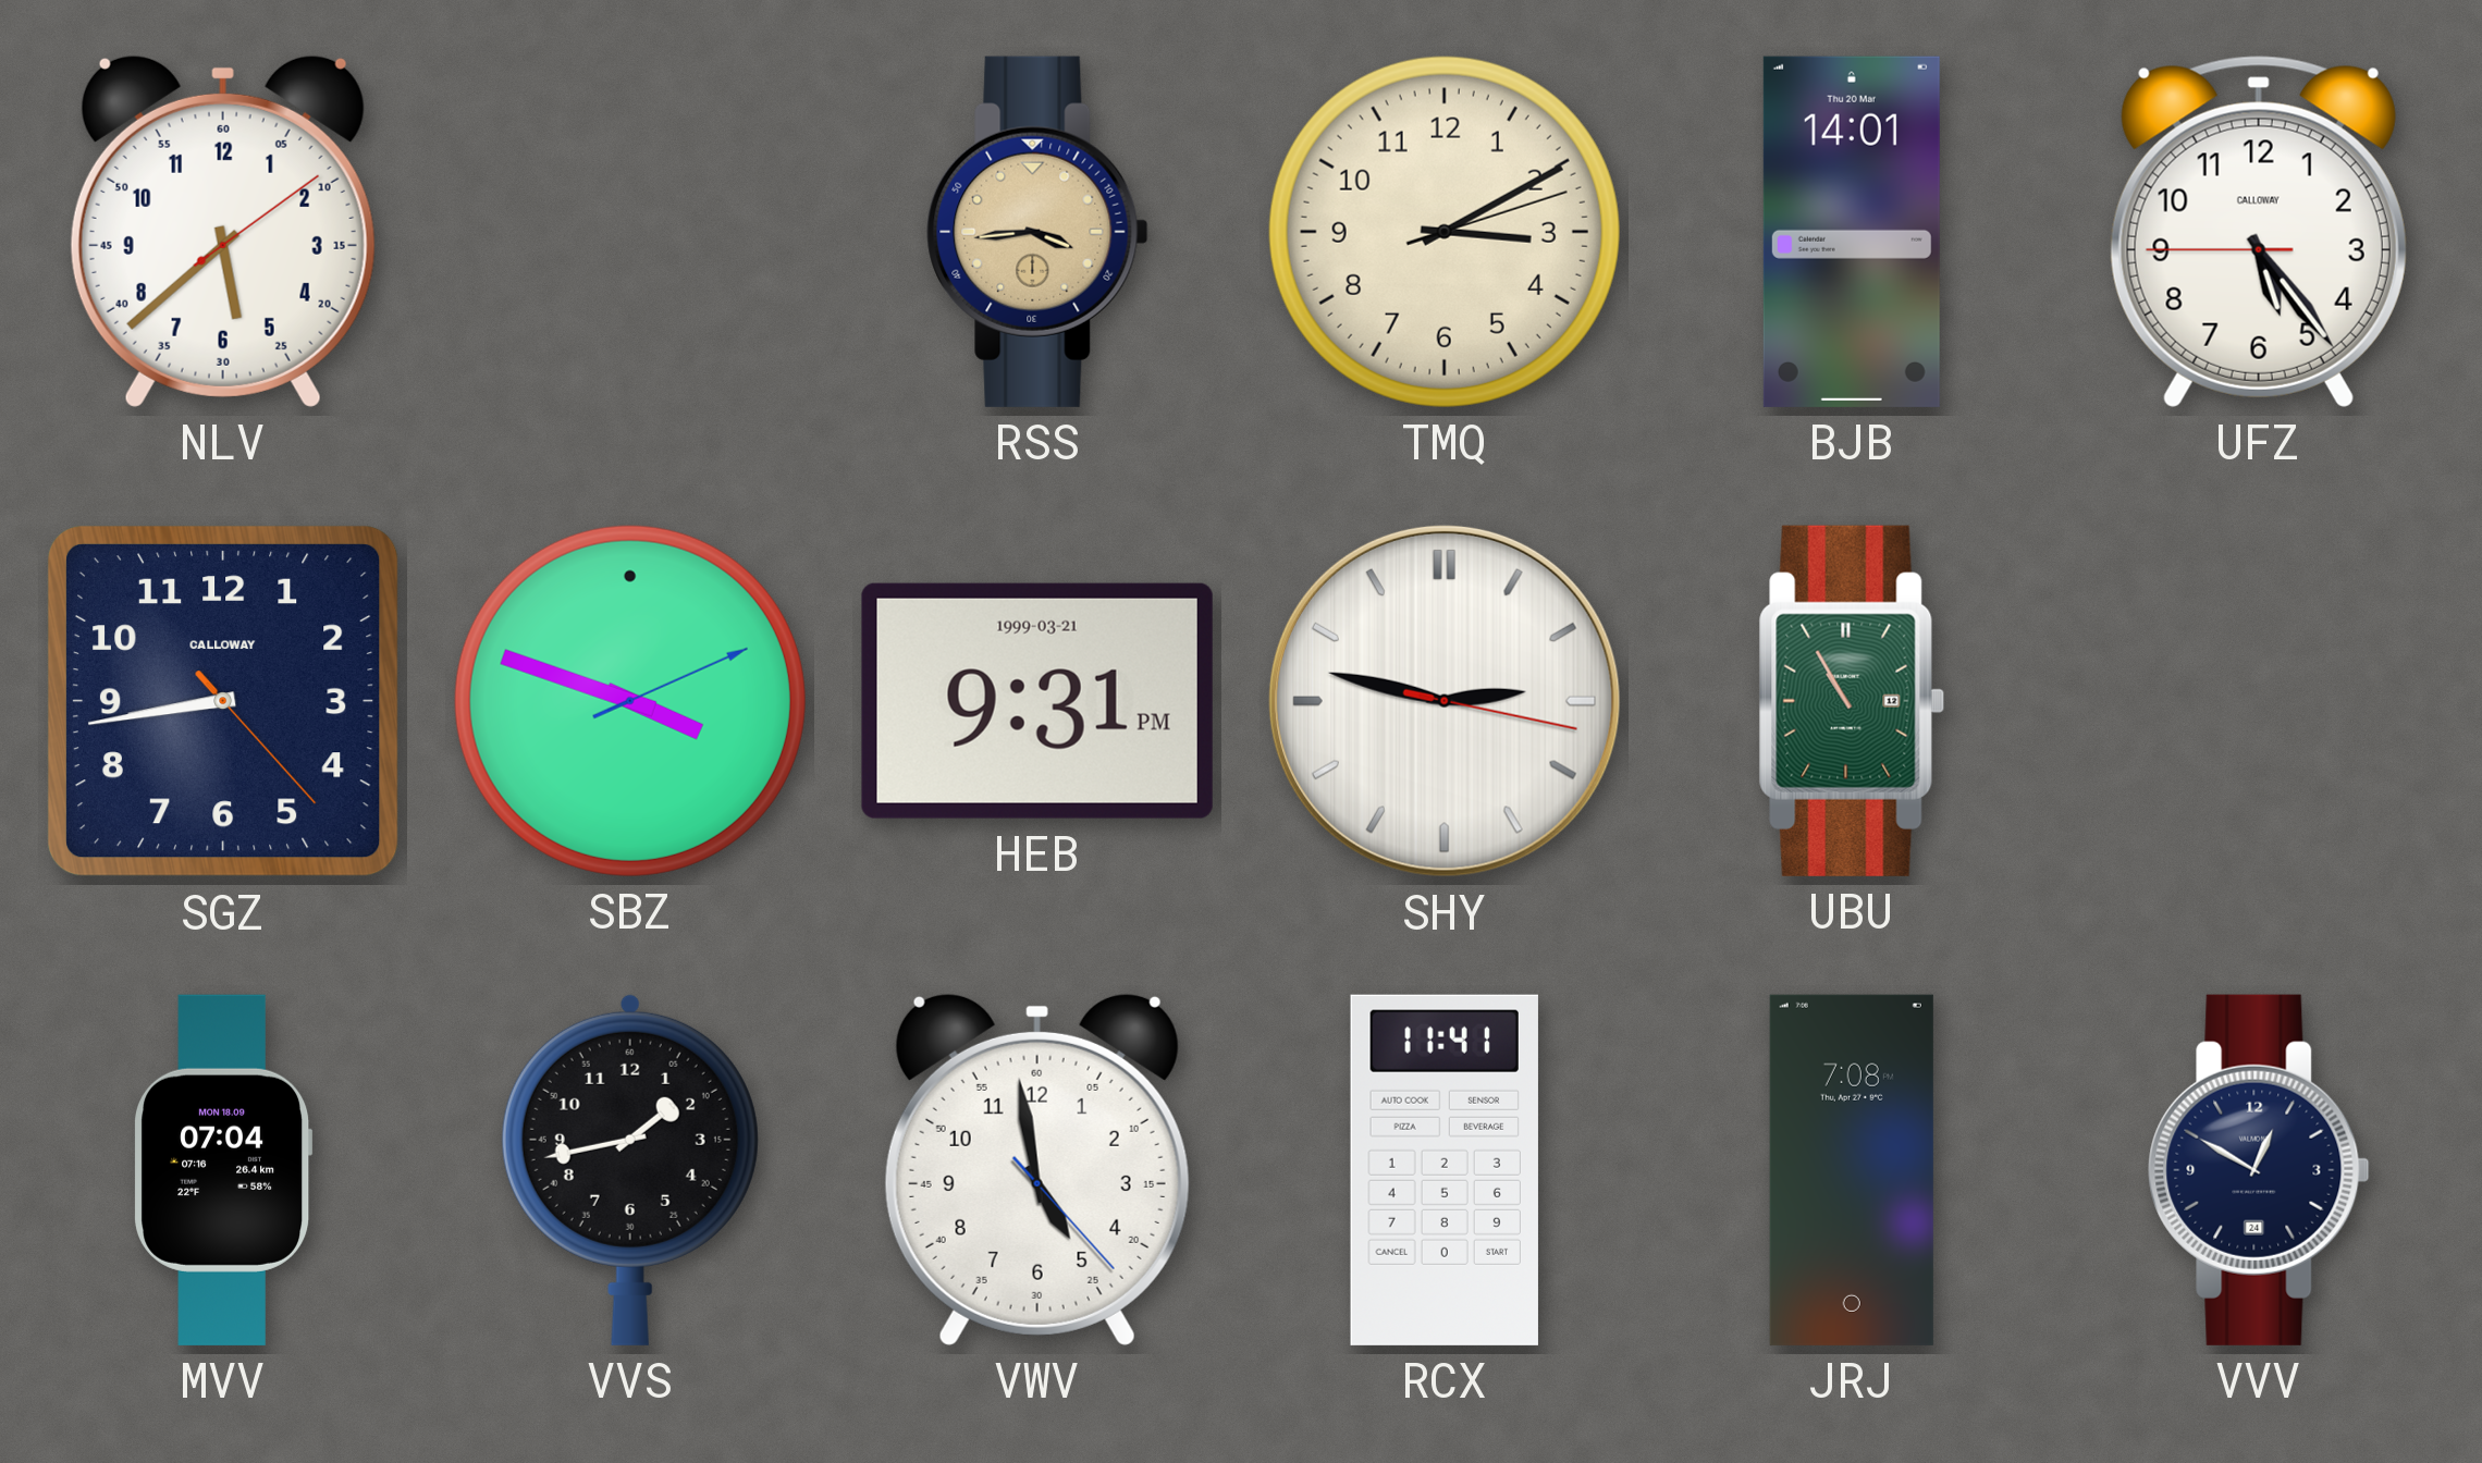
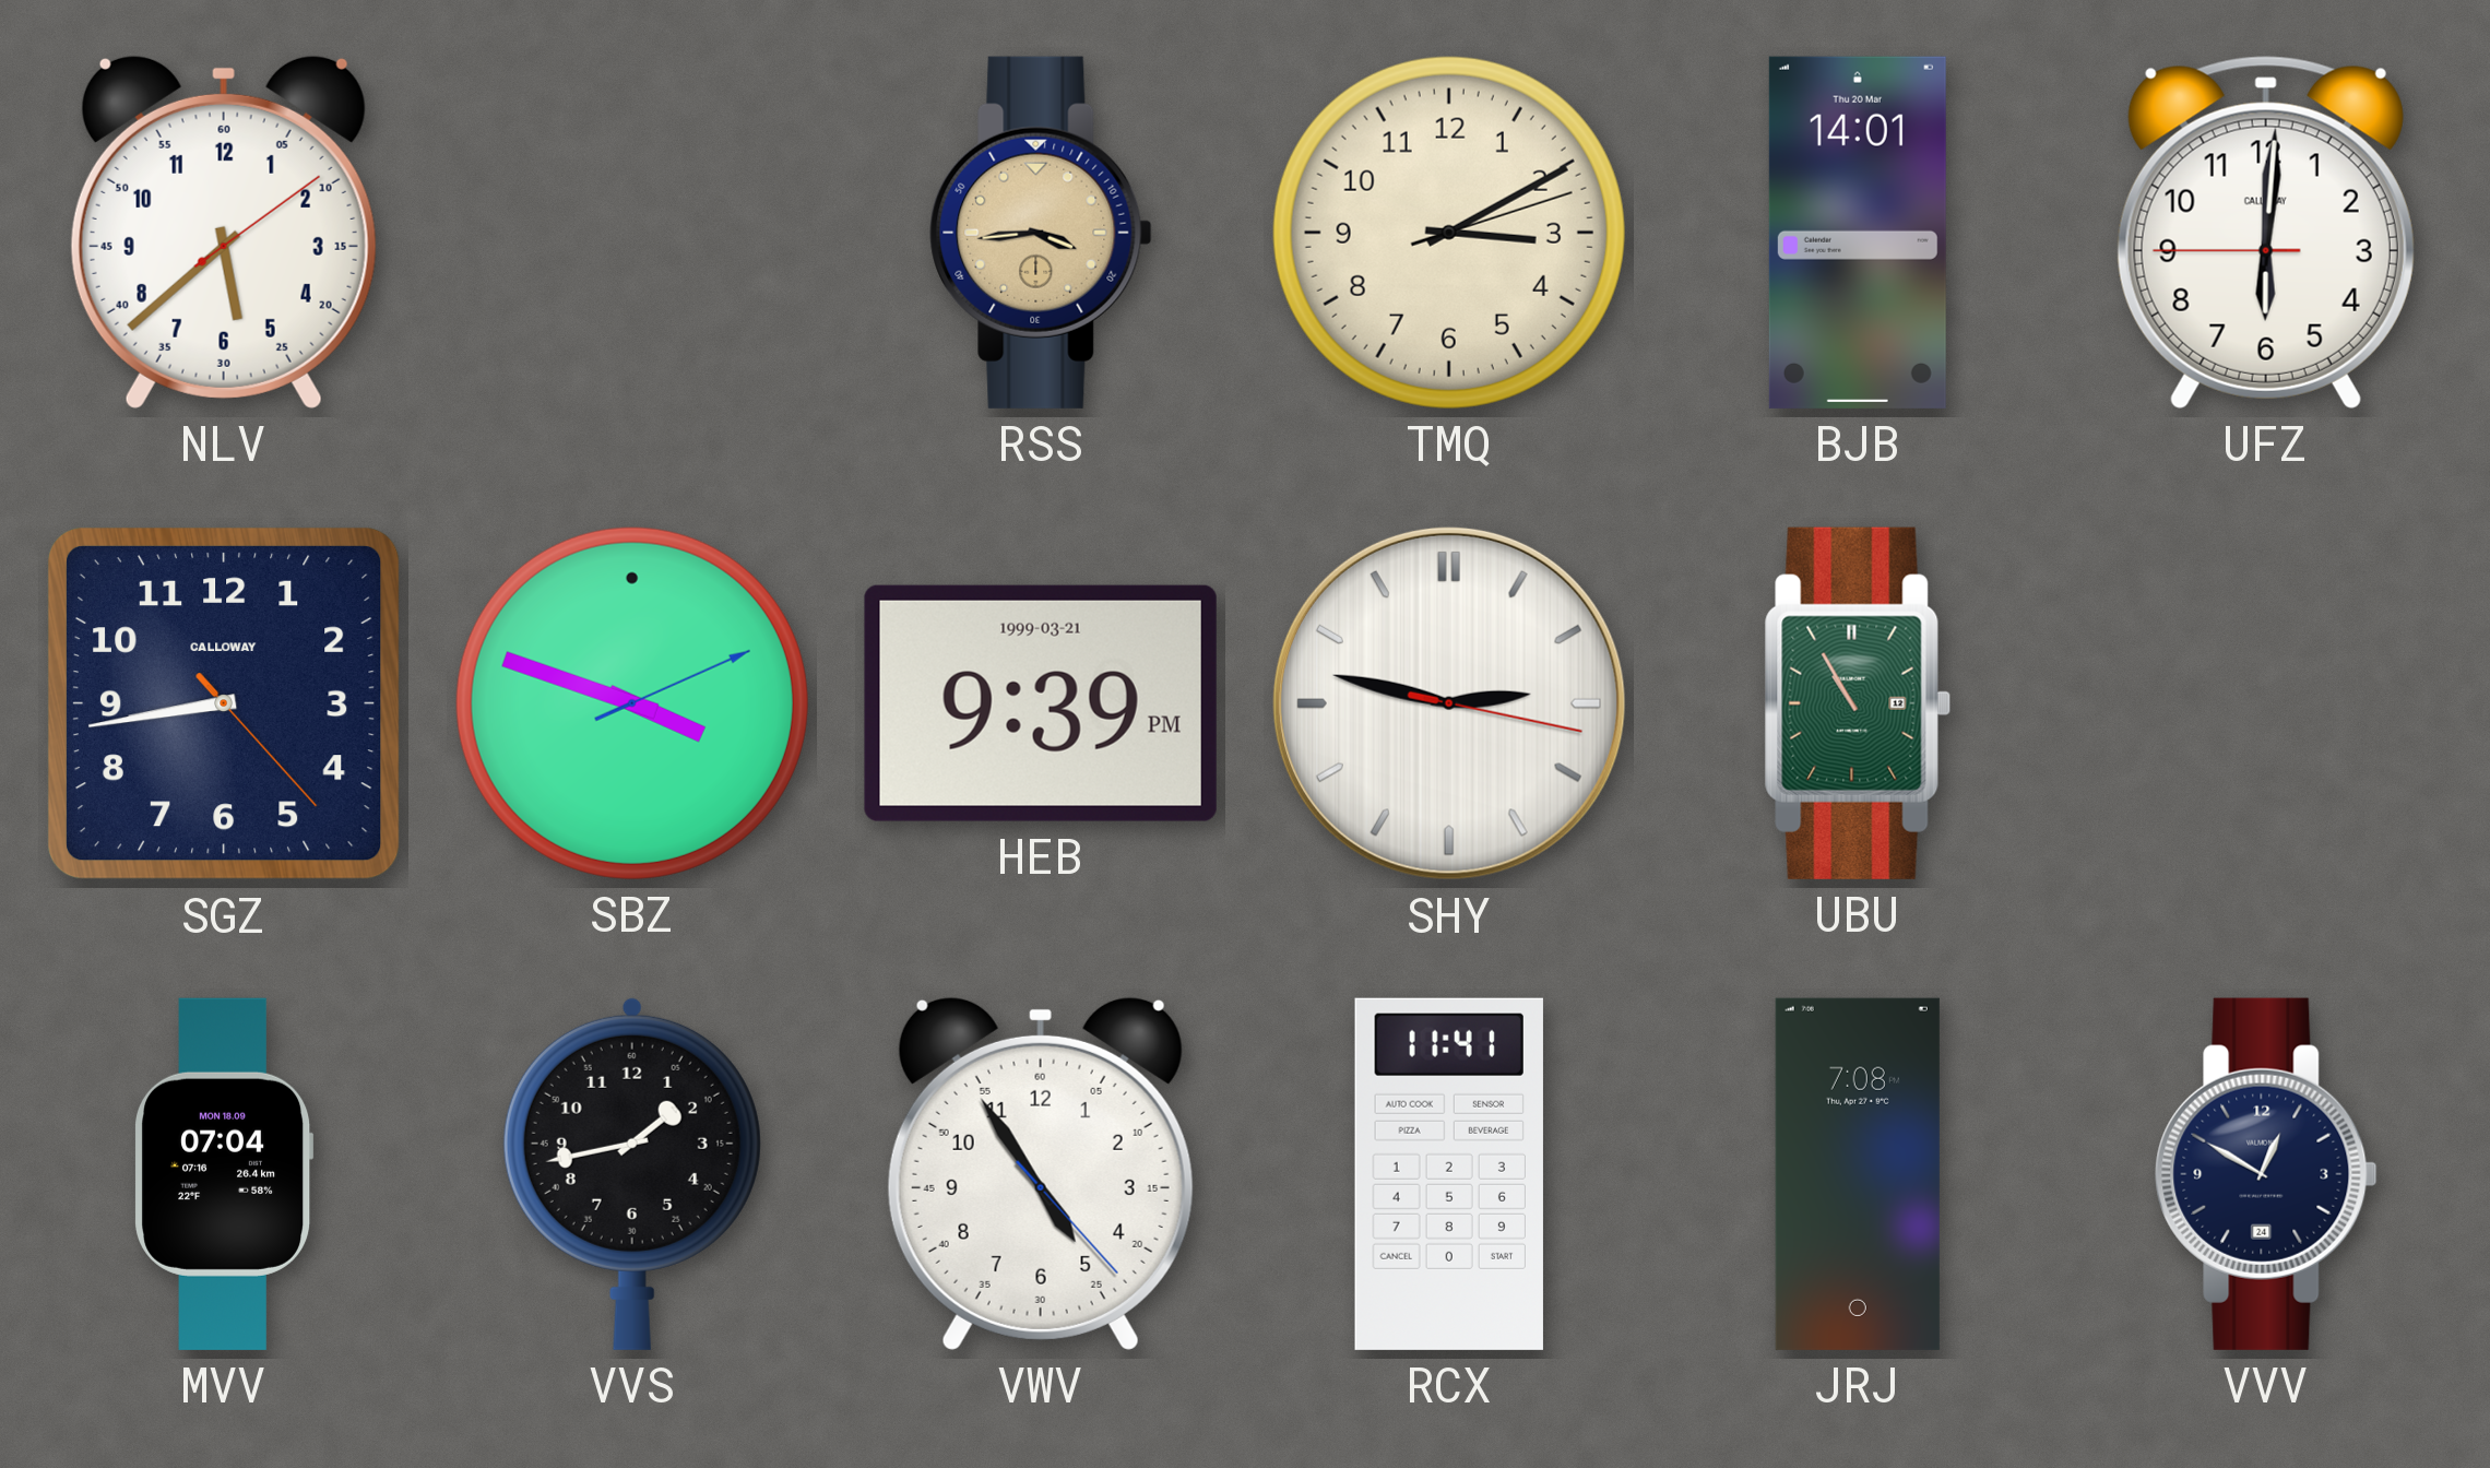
UFZ: 5:23 -> 6:00 (2266, 233)
HEB: 9:31 -> 9:39 (1041, 703)
VWV: 4:58 -> 4:54 (1041, 1173)
